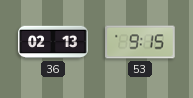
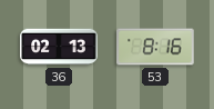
53: 9:15 -> 8:16 (155, 47)
